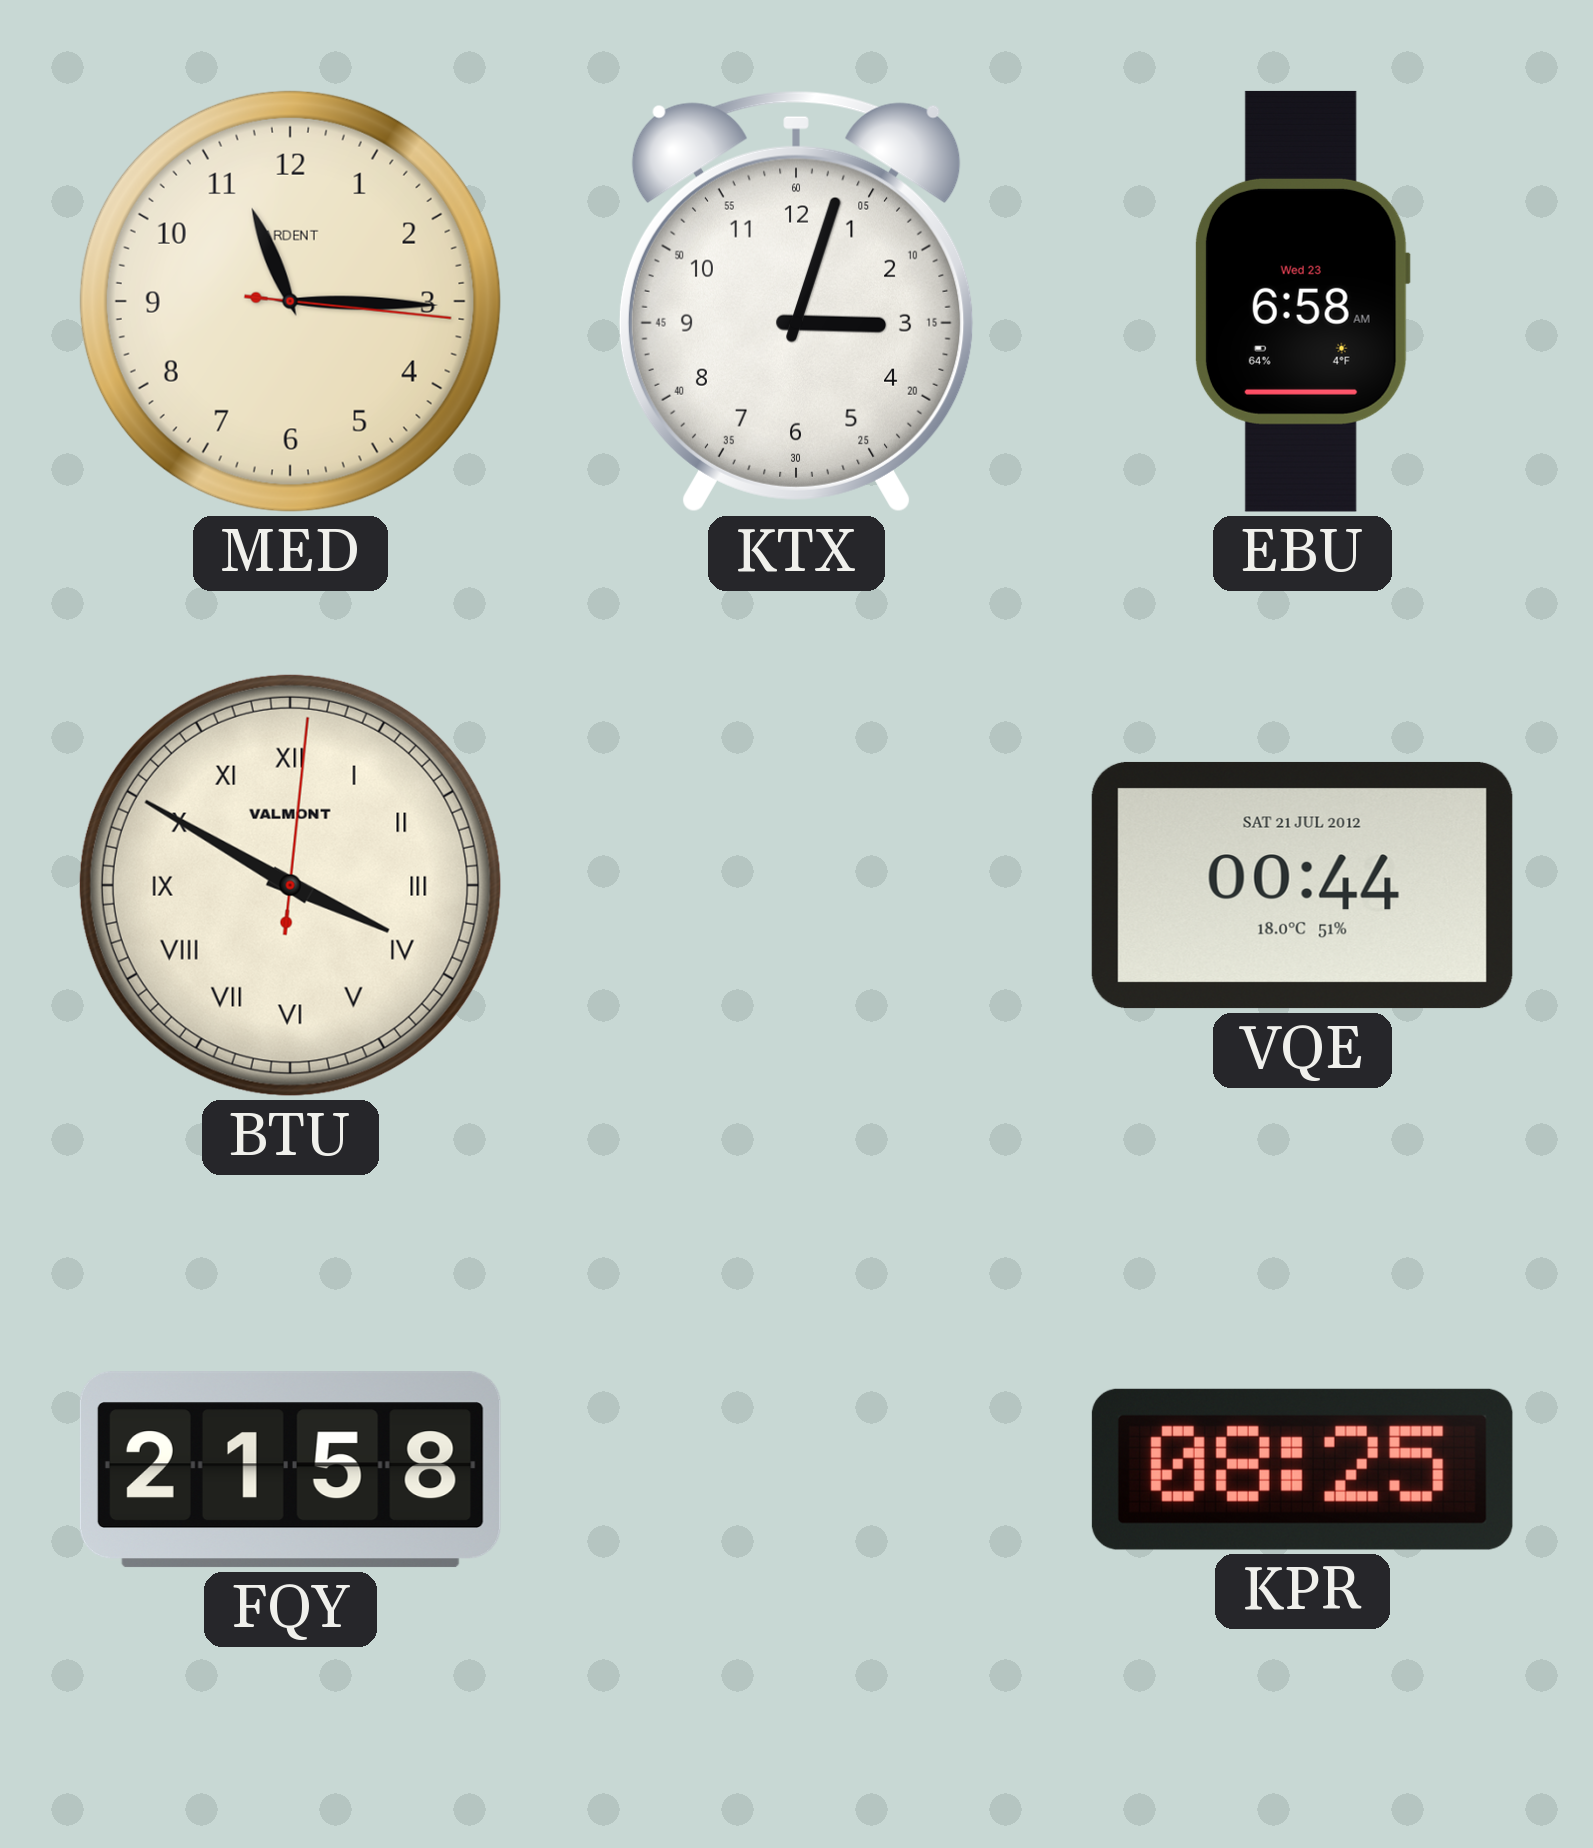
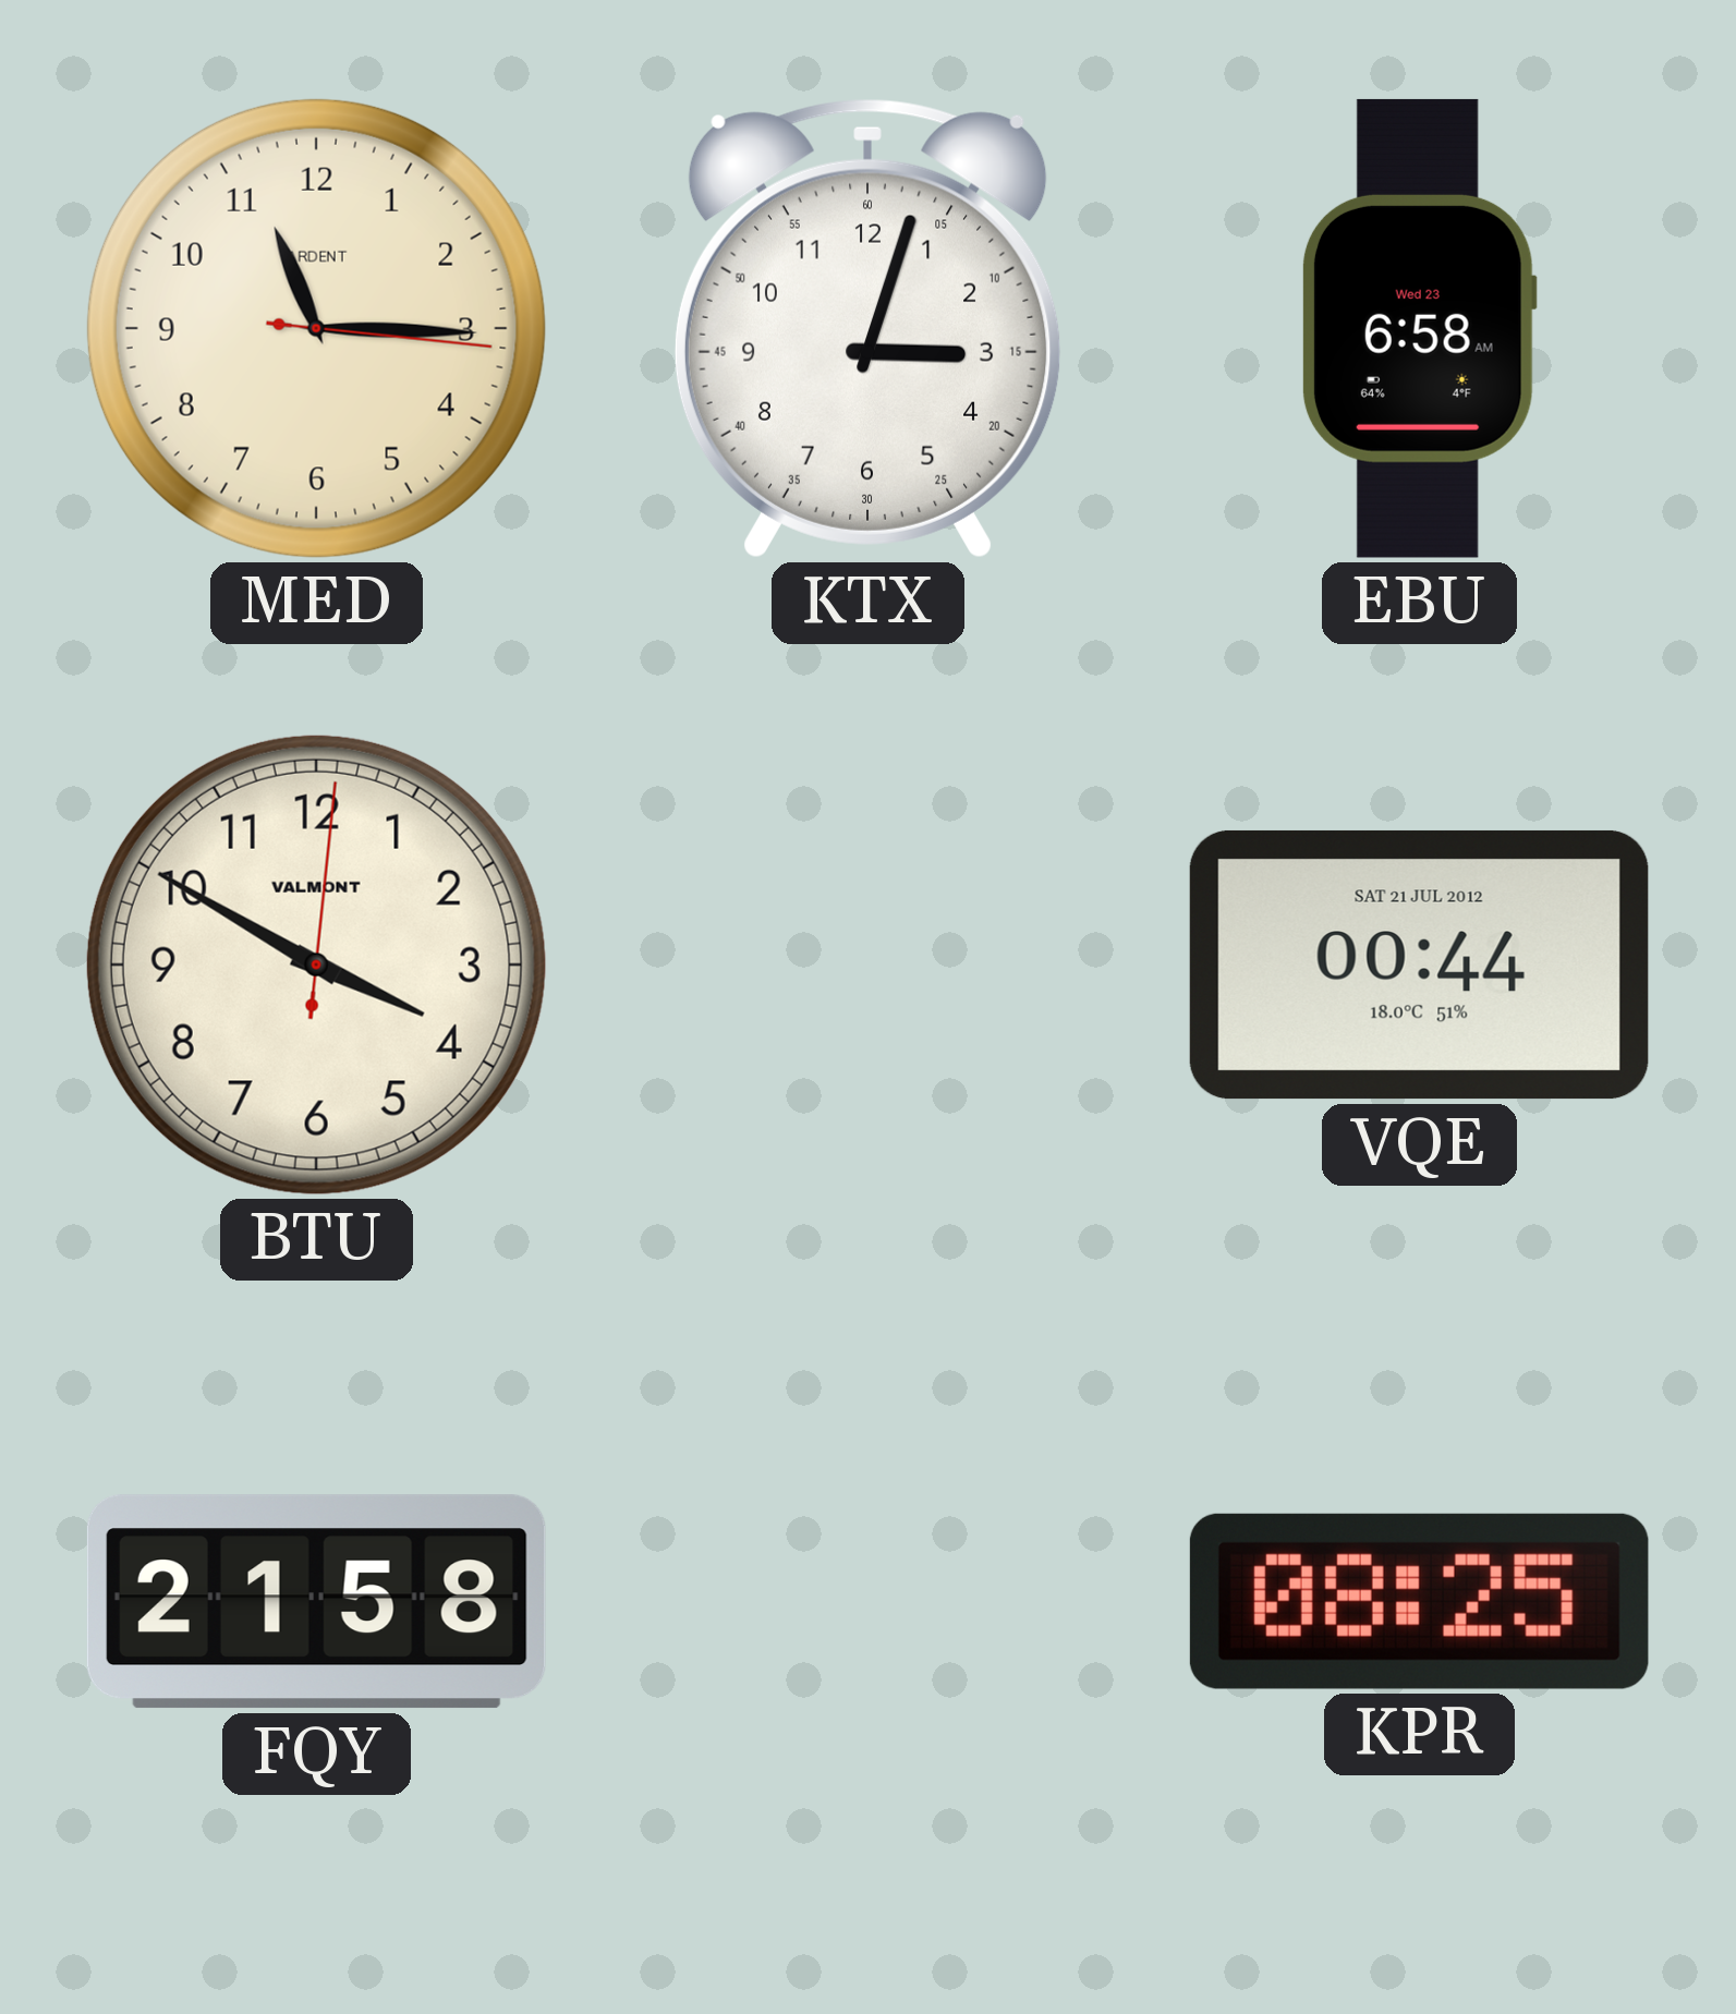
BTU numerals: Roman -> Arabic (316, 964)
